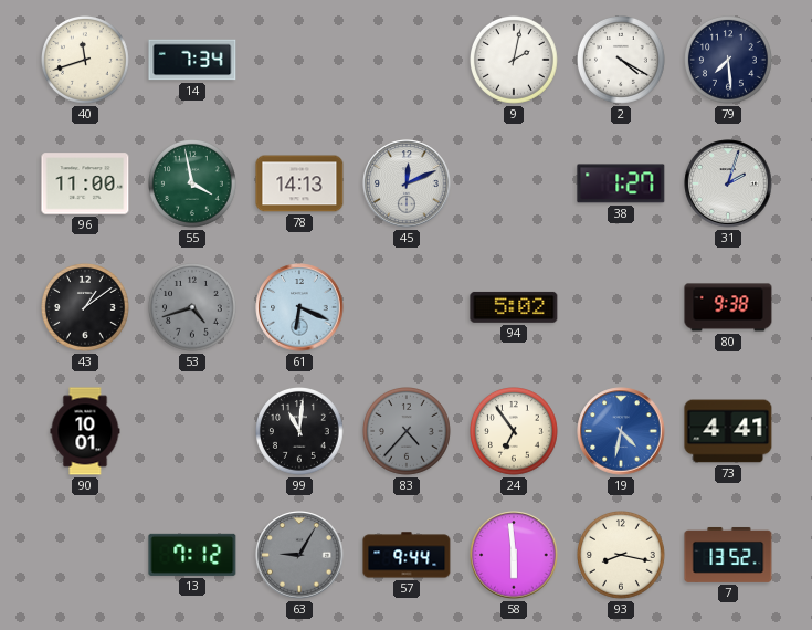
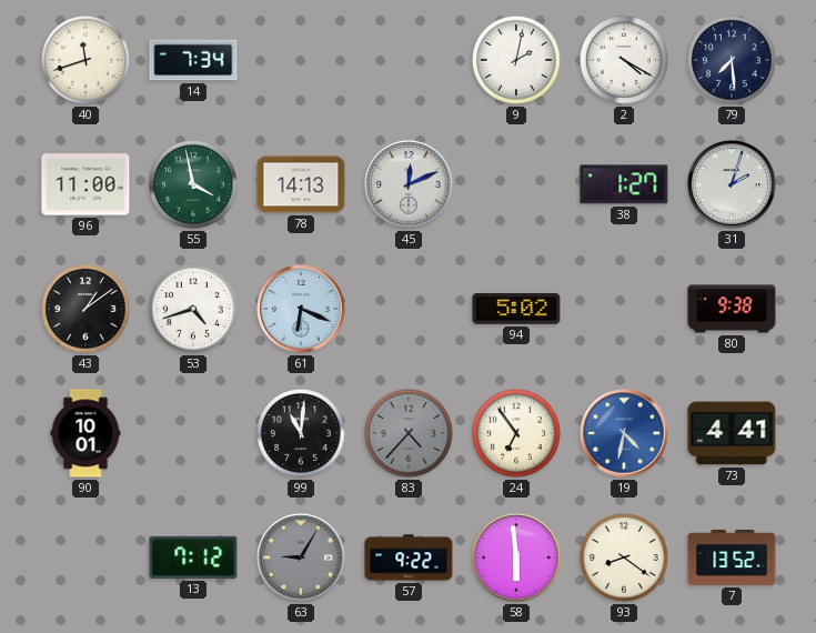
53 dial: grey -> white (194, 310)
57: 9:44 -> 9:22 (409, 557)
93: 8:17 -> 8:21 (625, 559)
